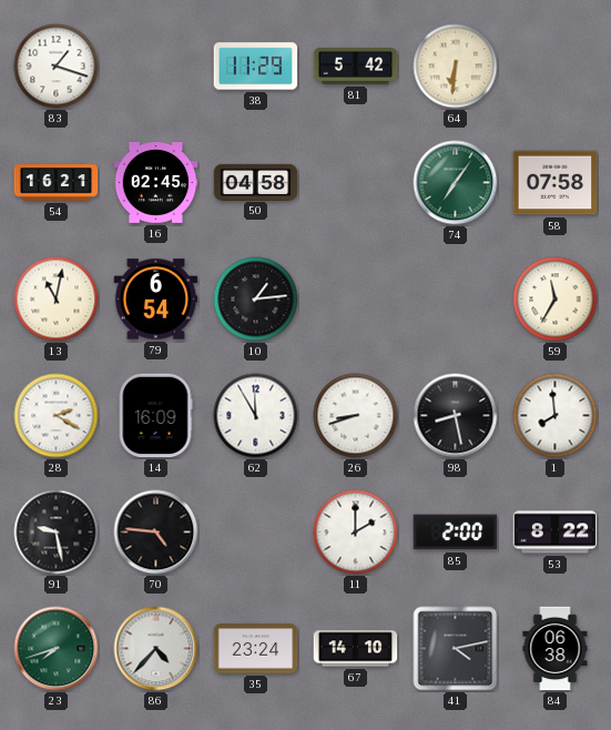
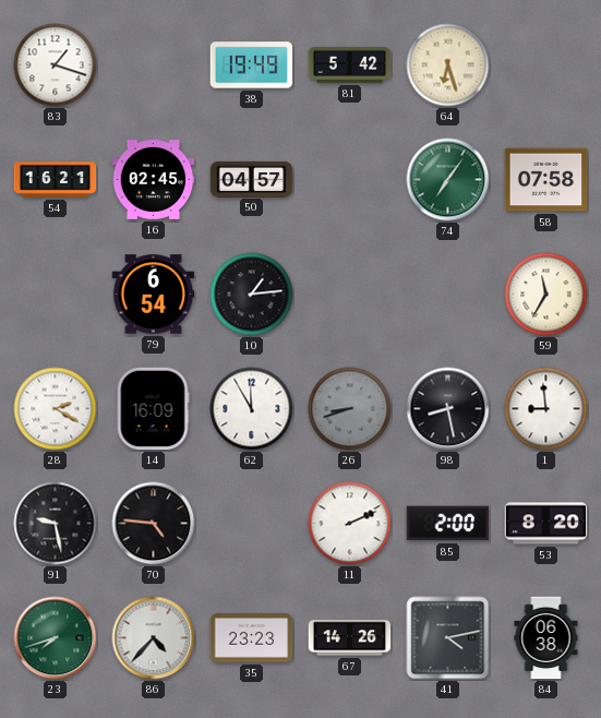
38: 11:29 -> 19:49 (252, 65)
64: 6:31 -> 6:27 (448, 65)
50: 04:58 -> 04:57 (252, 179)
13: 11:02 -> none (57, 300)
26 dial: white -> grey (350, 409)
1: 7:59 -> 8:59 (546, 409)
11: 2:00 -> 2:11 (350, 524)
53: 8:22 -> 8:20 (546, 524)
35: 23:24 -> 23:23 (252, 638)
67: 14:10 -> 14:26 (350, 638)
